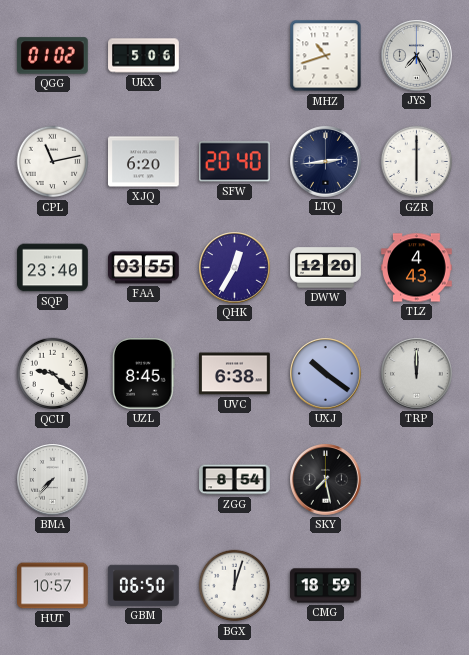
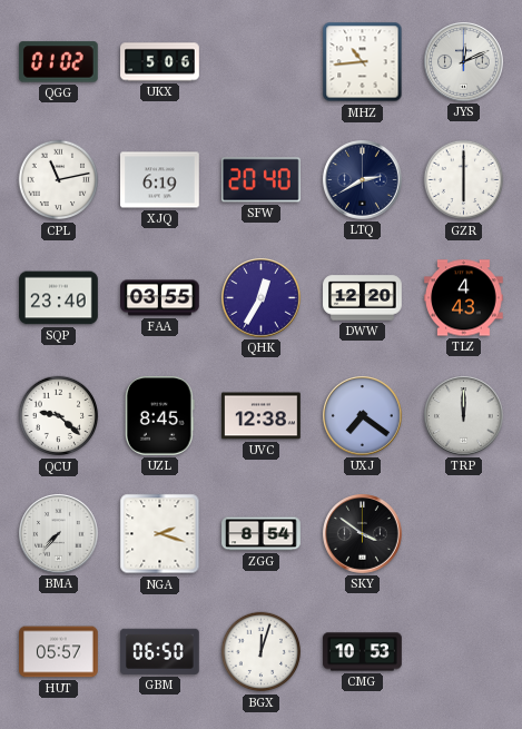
MHZ: 10:42 -> 10:44 (363, 62)
JYS: 7:25 -> 12:11 (464, 62)
XJQ: 6:20 -> 6:19 (160, 180)
LTQ: 2:44 -> 2:40 (363, 180)
UVC: 6:38 -> 12:38 (262, 416)
UXJ: 10:21 -> 7:21 (363, 416)
NGA: none -> 2:18 (160, 534)
SKY: 7:28 -> 3:51 (363, 534)
HUT: 10:57 -> 05:57 (59, 652)
CMG: 18:59 -> 10:53 (363, 652)
